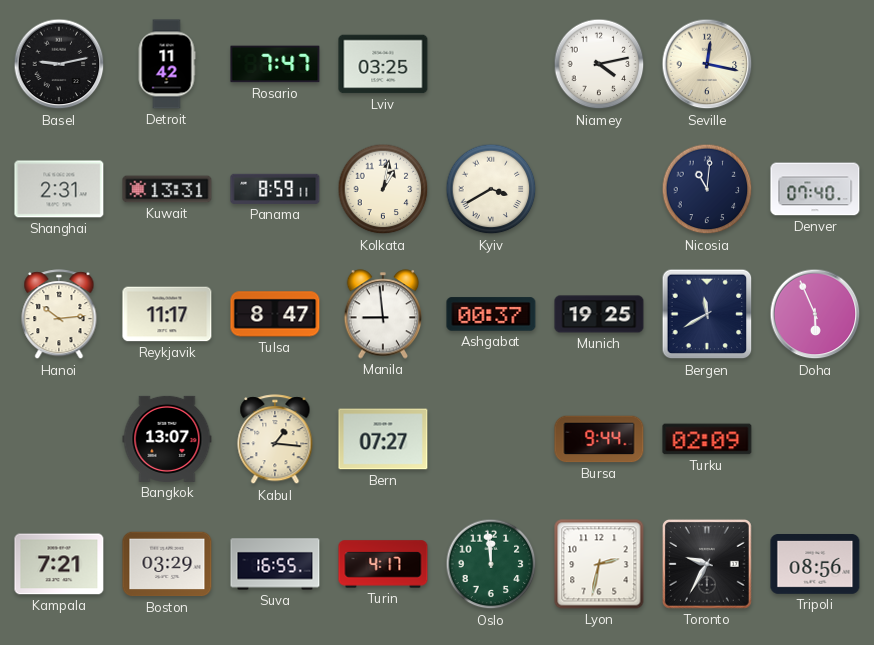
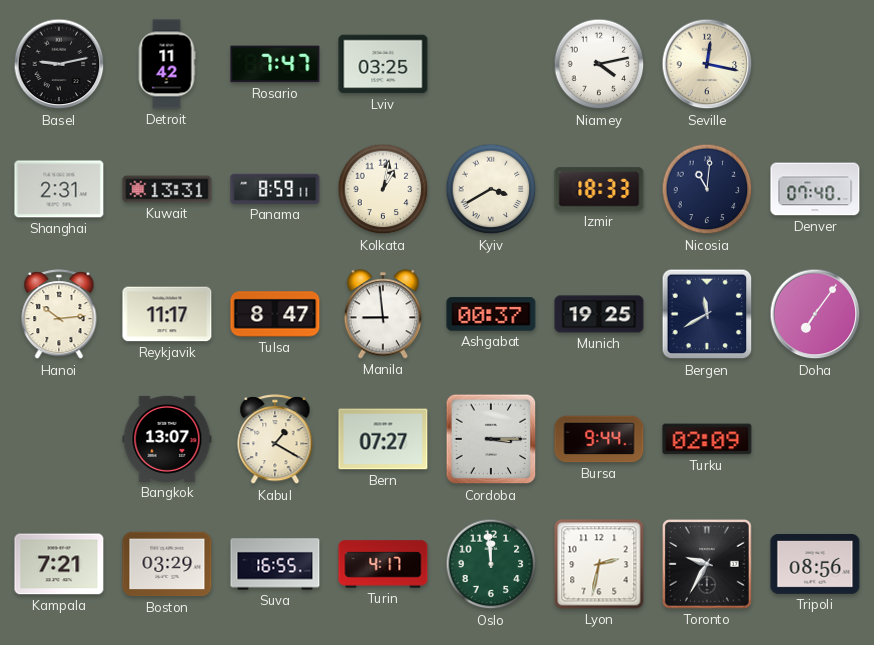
Izmir: none -> 18:33 (599, 189)
Doha: 5:56 -> 7:06 (815, 314)
Kabul: 1:16 -> 1:20 (275, 440)
Cordoba: none -> 3:15 (491, 439)
